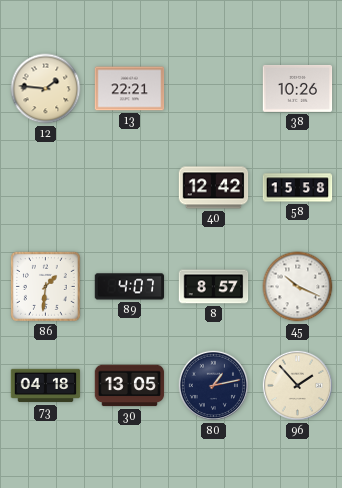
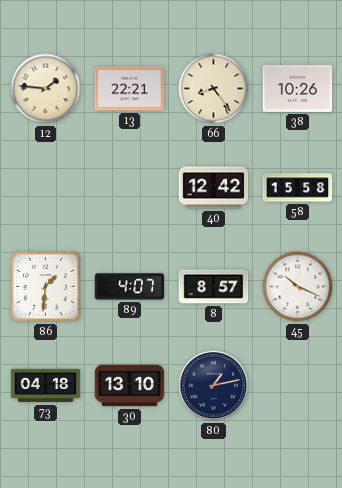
66: none -> 8:24 (214, 89)
30: 13:05 -> 13:10 (130, 386)
96: 1:53 -> none (297, 385)
